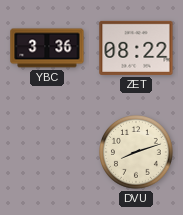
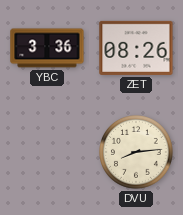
ZET: 08:22 -> 08:26 (136, 48)
DVU: 8:12 -> 8:14 (137, 153)
